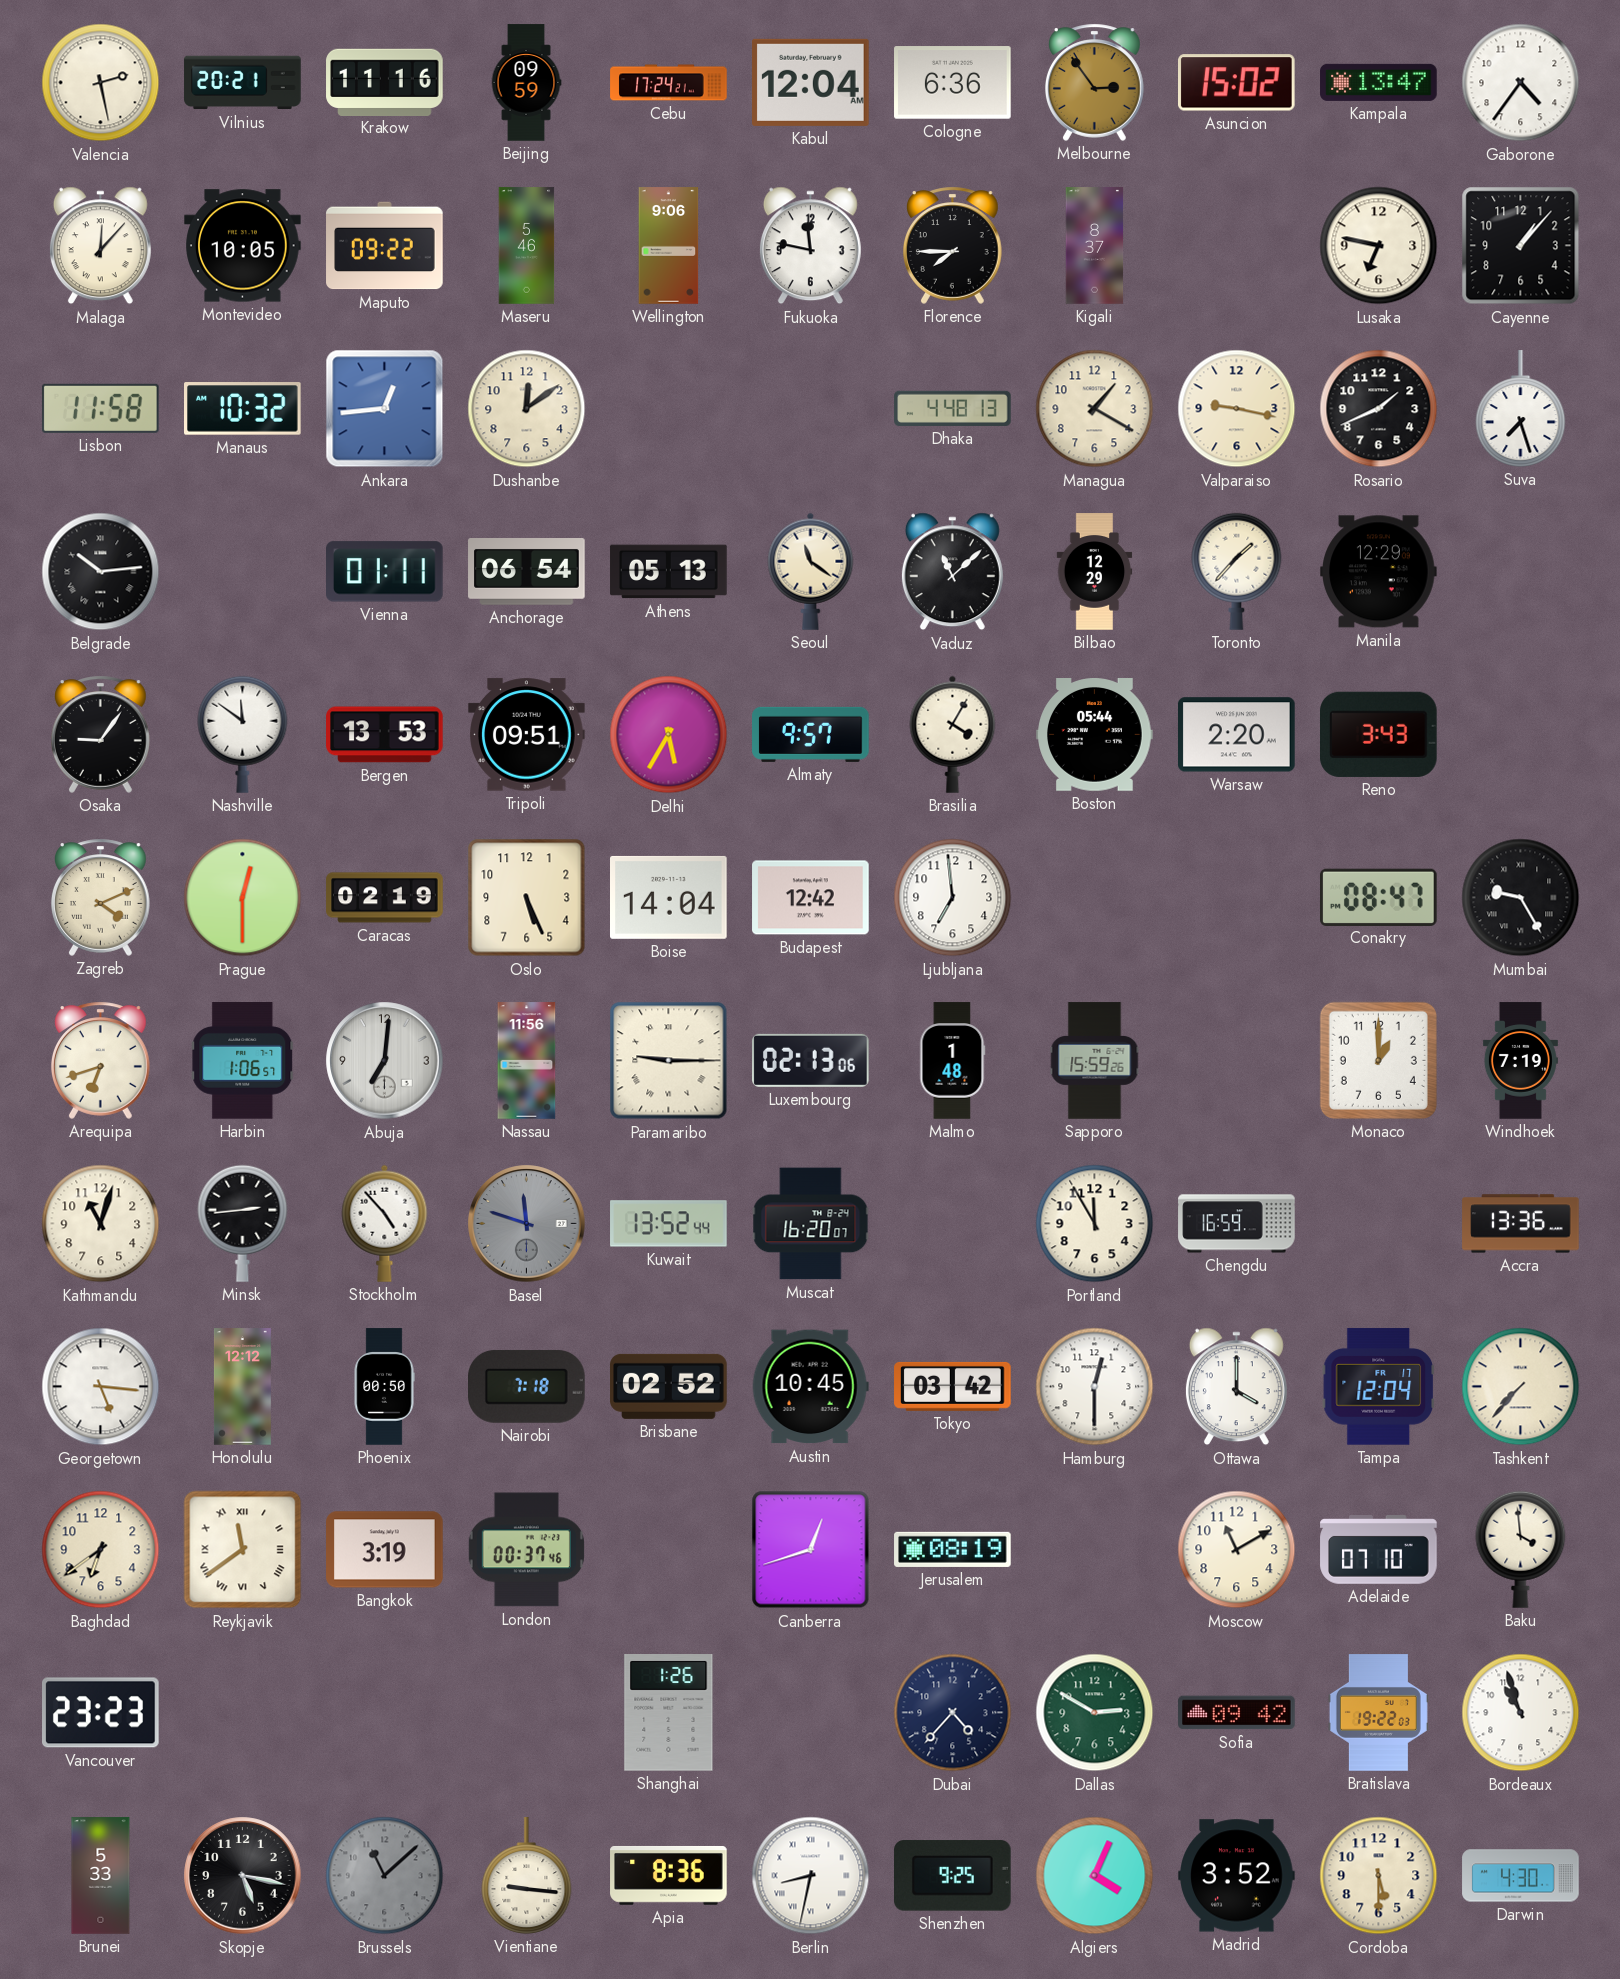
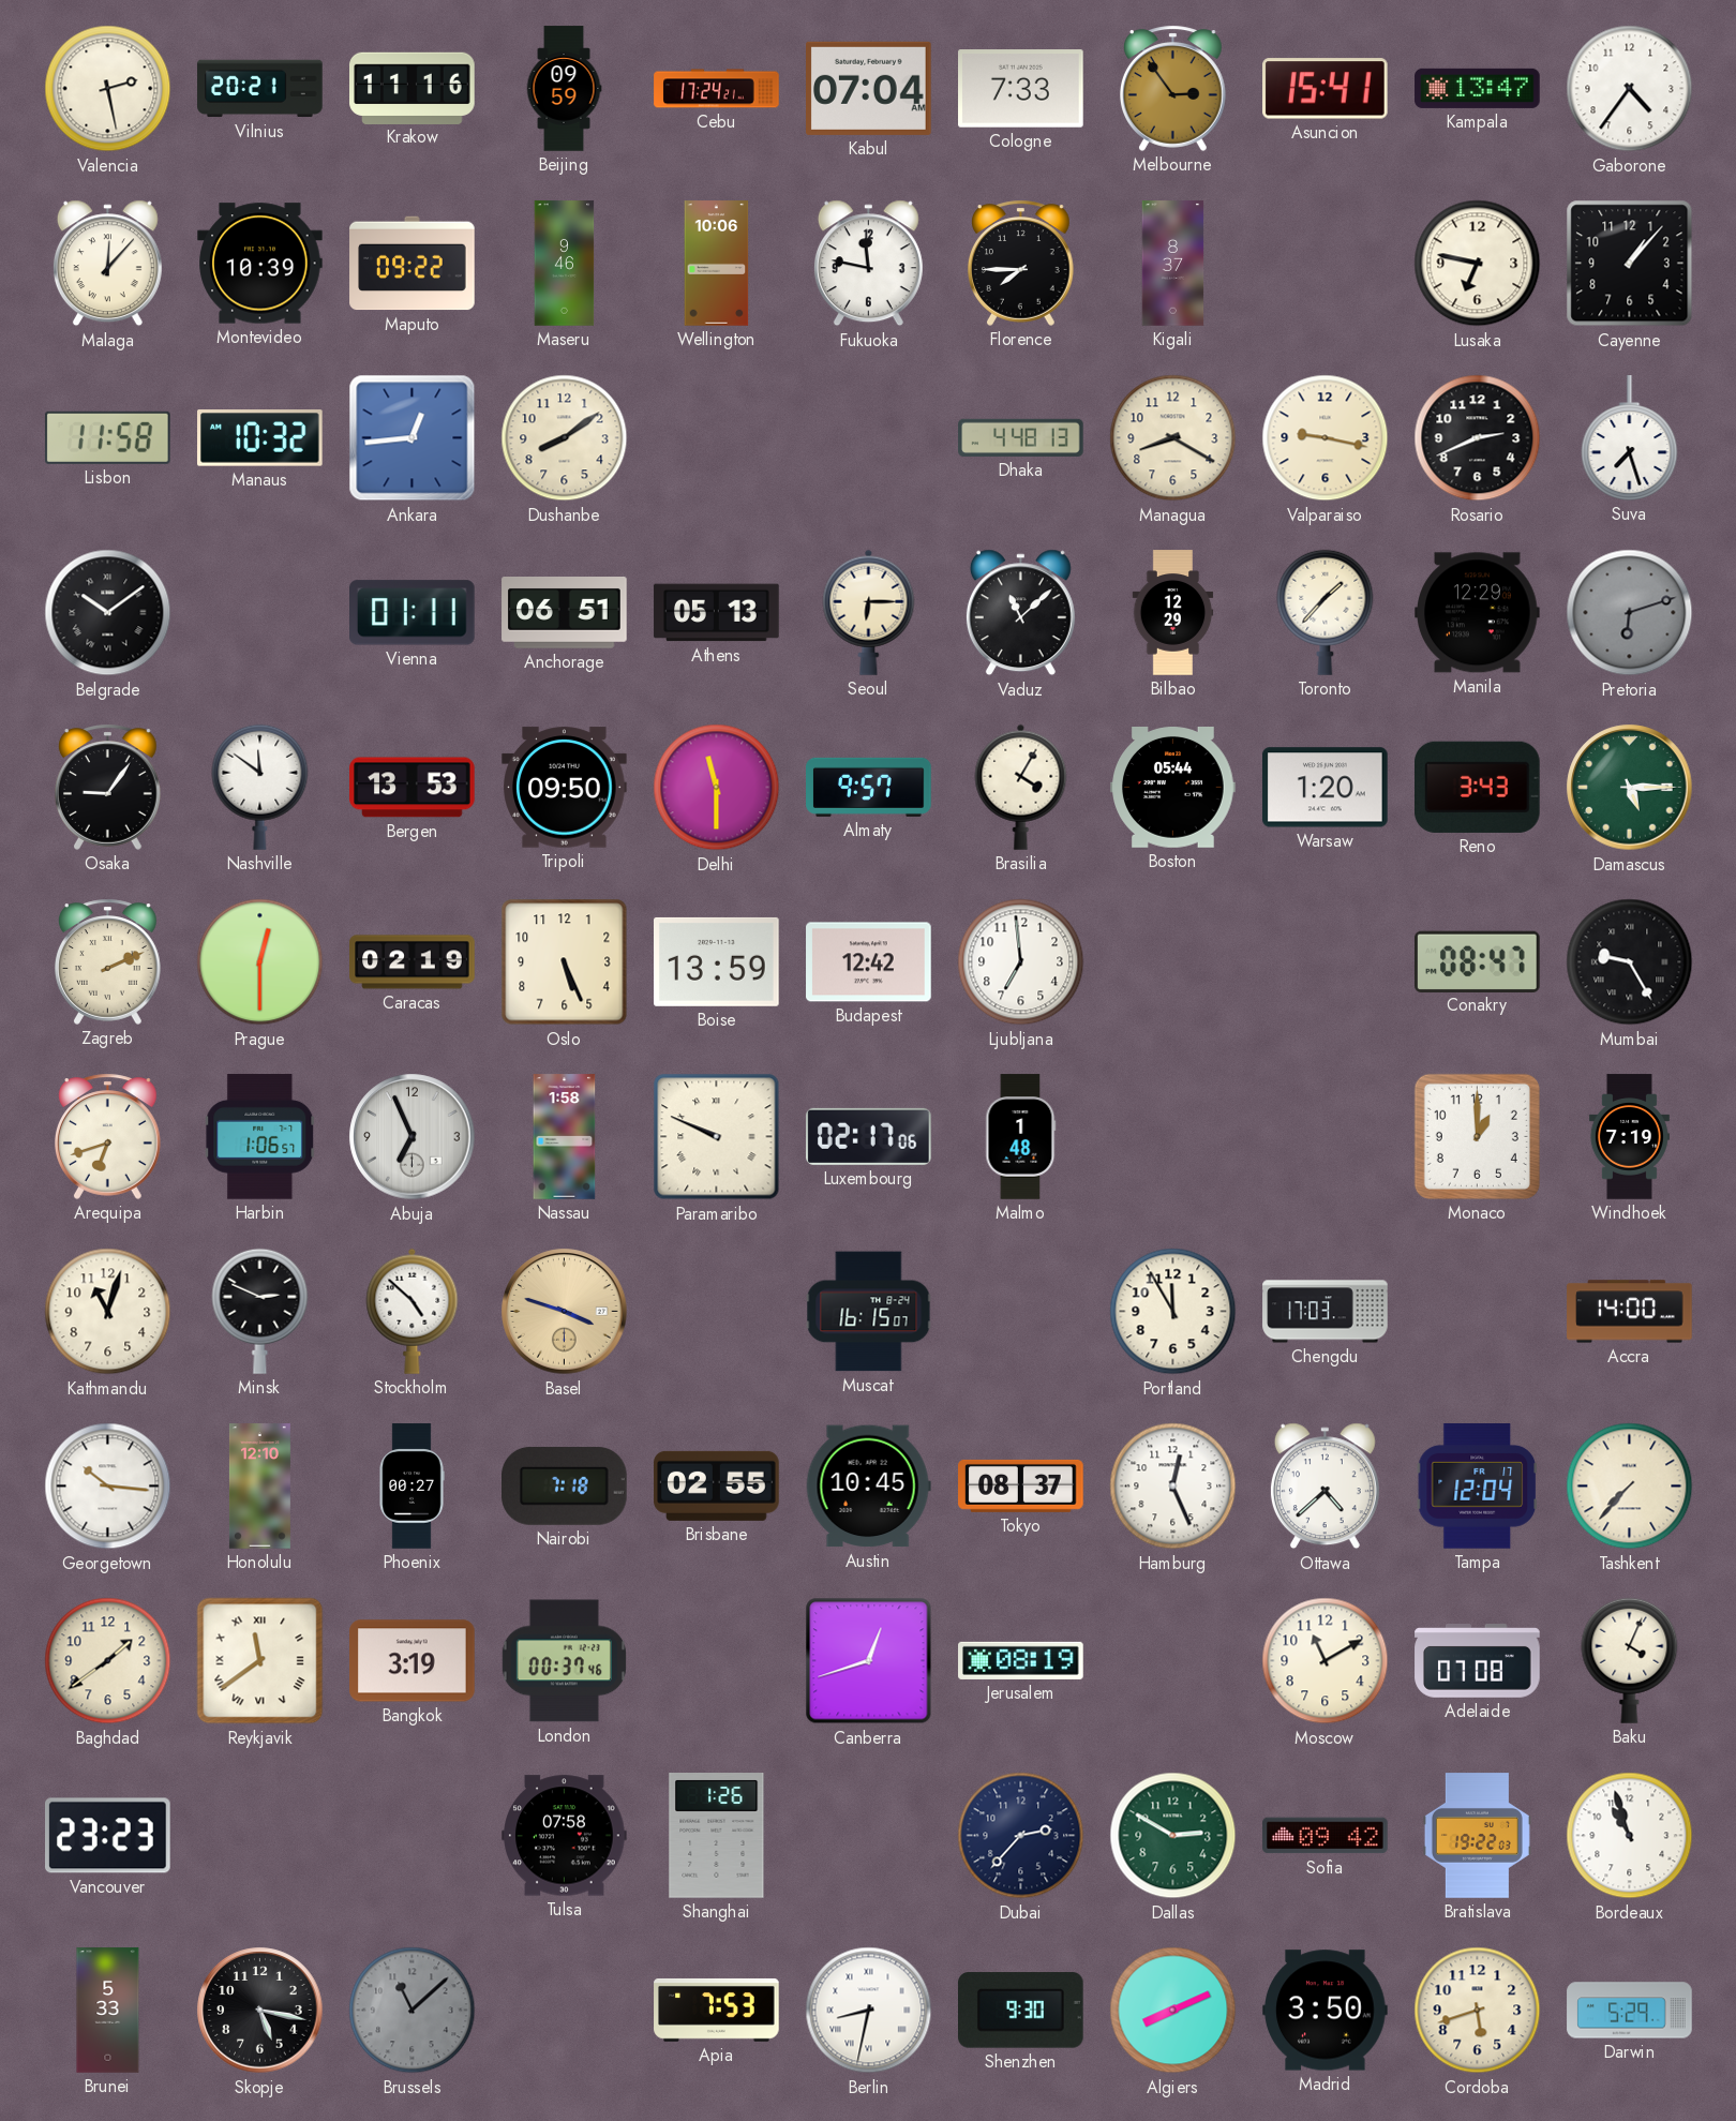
Kabul: 12:04 -> 07:04 (869, 88)
Cologne: 6:36 -> 7:33 (1021, 89)
Asuncion: 15:02 -> 15:41 (1326, 89)
Montevideo: 10:05 -> 10:39 (260, 264)
Maseru: 5:46 -> 9:46 (565, 264)
Wellington: 9:06 -> 10:06 (717, 264)
Dushanbe: 12:09 -> 8:09 (565, 438)
Managua: 1:20 -> 8:20 (1173, 438)
Rosario: 1:41 -> 2:41 (1478, 438)
Belgrade: 10:14 -> 10:09 (108, 613)
Anchorage: 06:54 -> 06:51 (565, 613)
Seoul: 11:21 -> 6:15 (869, 612)
Pretoria: none -> 6:12 (1630, 613)
Tripoli: 09:51 -> 09:50 (565, 788)
Delhi: 5:35 -> 11:30 (717, 788)
Warsaw: 2:20 -> 1:20 (1326, 788)
Damascus: none -> 5:15 (1630, 788)
Zagreb: 4:11 -> 2:11 (108, 961)
Boise: 14:04 -> 13:59 (717, 961)
Abuja: 7:01 -> 6:56 (413, 1137)
Nassau: 11:56 -> 1:58 (565, 1137)
Paramaribo: 9:15 -> 9:49 (717, 1137)
Luxembourg: 02:13 -> 02:17 (869, 1136)
Sapporo: 15:59 -> none (1095, 1061)
Minsk: 2:44 -> 2:49 (260, 1311)
Stockholm: 4:53 -> 4:52 (413, 1311)
Basel: 11:48 -> 3:48 (565, 1312)
Basel dial: grey -> champagne (565, 1312)
Kuwait: 13:52 -> none (669, 1224)
Muscat: 16:20 -> 16:15 (869, 1312)
Chengdu: 16:59 -> 17:03 (1326, 1312)
Accra: 13:36 -> 14:00 (1630, 1312)
Georgetown: 5:16 -> 10:16 (108, 1487)
Honolulu: 12:12 -> 12:10 (259, 1487)
Phoenix: 00:50 -> 00:27 (411, 1487)
Brisbane: 02:52 -> 02:55 (717, 1485)
Tokyo: 03:42 -> 08:37 (1021, 1485)
Hamburg: 12:30 -> 12:26 (1173, 1487)
Ottawa: 4:00 -> 4:38 (1325, 1487)
Baghdad: 6:39 -> 1:39 (108, 1661)
Adelaide: 07:10 -> 07:08 (1478, 1661)
Baku: 3:59 -> 4:04 (1630, 1660)
Tulsa: none -> 07:58 (565, 1836)
Dubai: 4:37 -> 2:37 (1021, 1836)
Vientiane: 9:16 -> none (527, 1876)
Apia: 8:36 -> 7:53 (717, 2010)
Shenzhen: 9:25 -> 9:30 (1021, 2011)
Algiers: 4:04 -> 8:11 (1173, 2011)
Madrid: 3:52 -> 3:50 (1326, 2011)
Cordoba: 5:30 -> 5:42 (1478, 2011)
Darwin: 4:30 -> 5:29 (1630, 2011)
